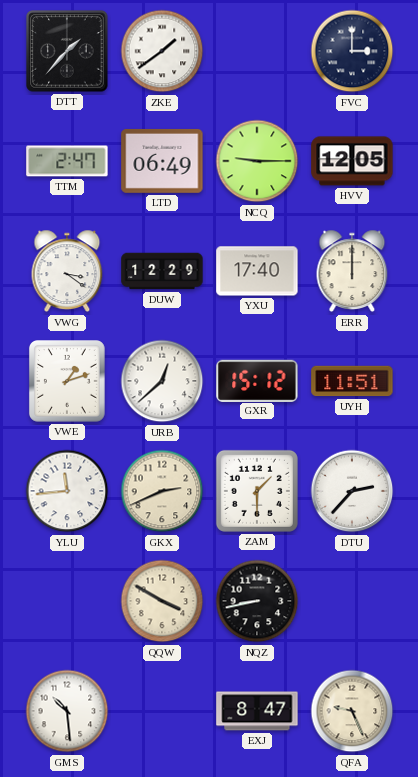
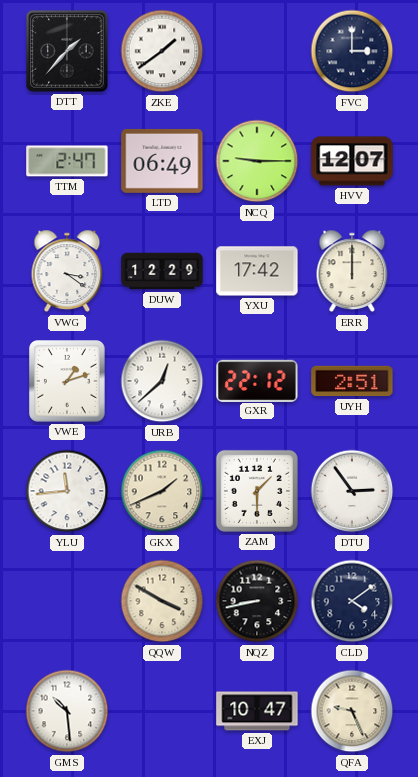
HVV: 12:05 -> 12:07 (352, 161)
YXU: 17:40 -> 17:42 (257, 271)
GXR: 15:12 -> 22:12 (257, 380)
UYH: 11:51 -> 2:51 (352, 381)
GKX: 2:41 -> 1:41 (162, 491)
DTU: 2:37 -> 2:54 (352, 491)
CLD: none -> 4:09 (352, 601)
EXJ: 8:47 -> 10:47 (257, 711)
